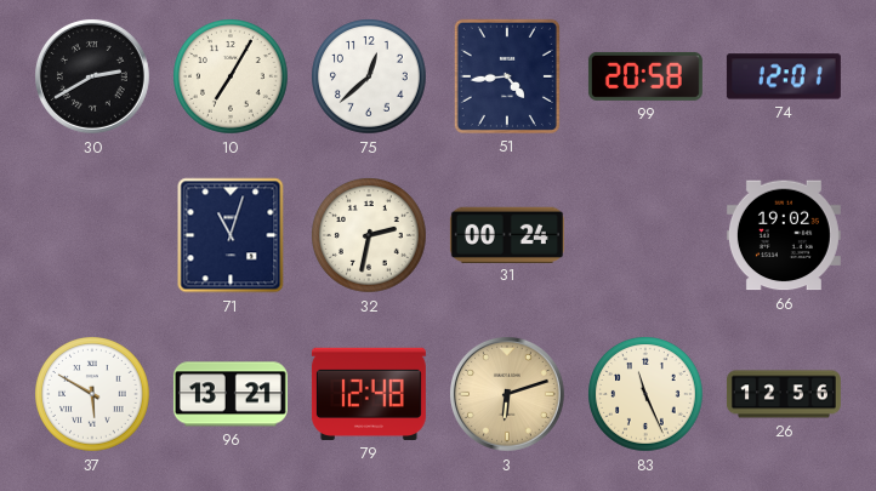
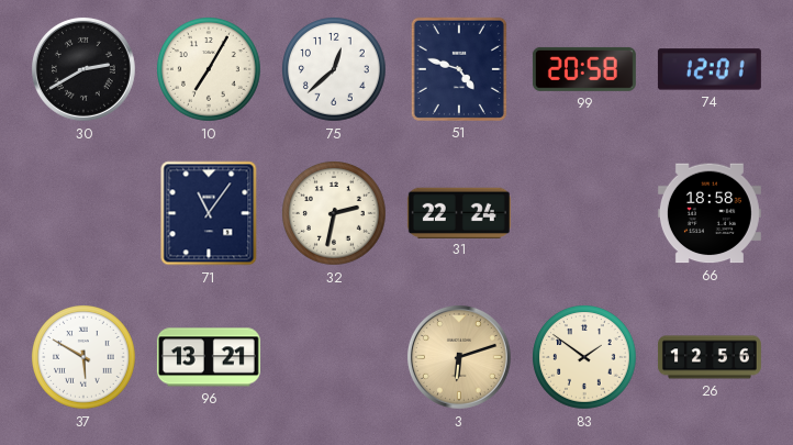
51: 4:44 -> 4:48 (459, 69)
71: 11:03 -> 11:06 (209, 213)
31: 00:24 -> 22:24 (459, 212)
66: 19:02 -> 18:58 (710, 213)
79: 12:48 -> none (369, 394)
83: 11:26 -> 1:51 (585, 358)
